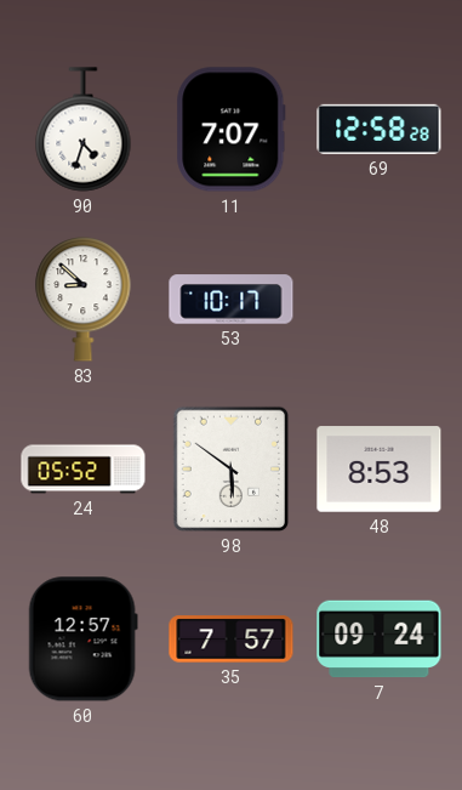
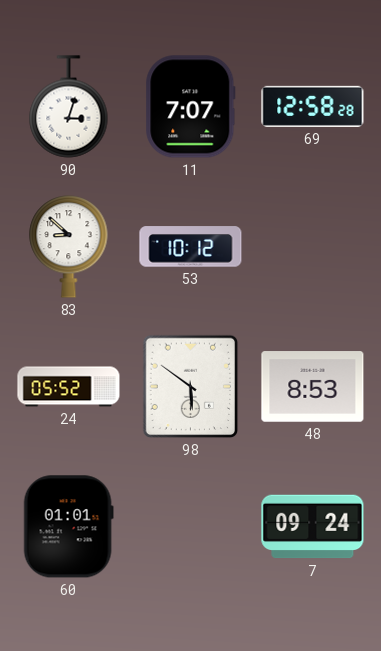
90: 4:33 -> 3:03 (69, 107)
53: 10:17 -> 10:12 (191, 247)
60: 12:57 -> 01:01 (68, 527)
35: 7:57 -> none (232, 640)
